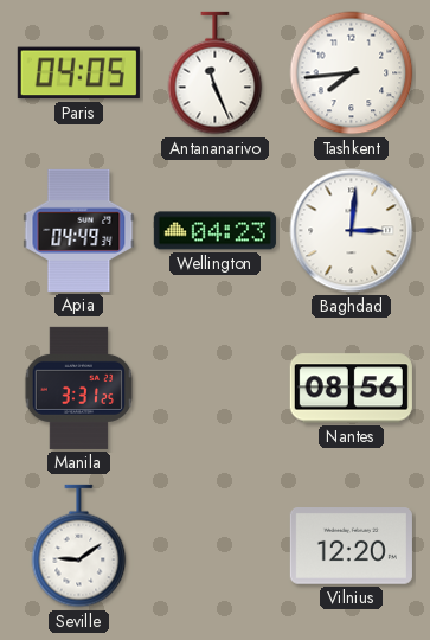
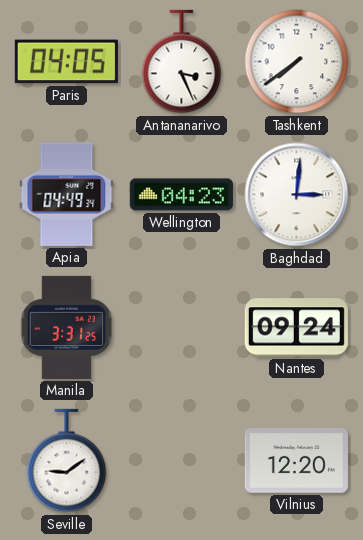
Antananarivo: 11:26 -> 3:26 (182, 62)
Tashkent: 7:44 -> 7:39 (297, 62)
Nantes: 08:56 -> 09:24 (296, 328)
